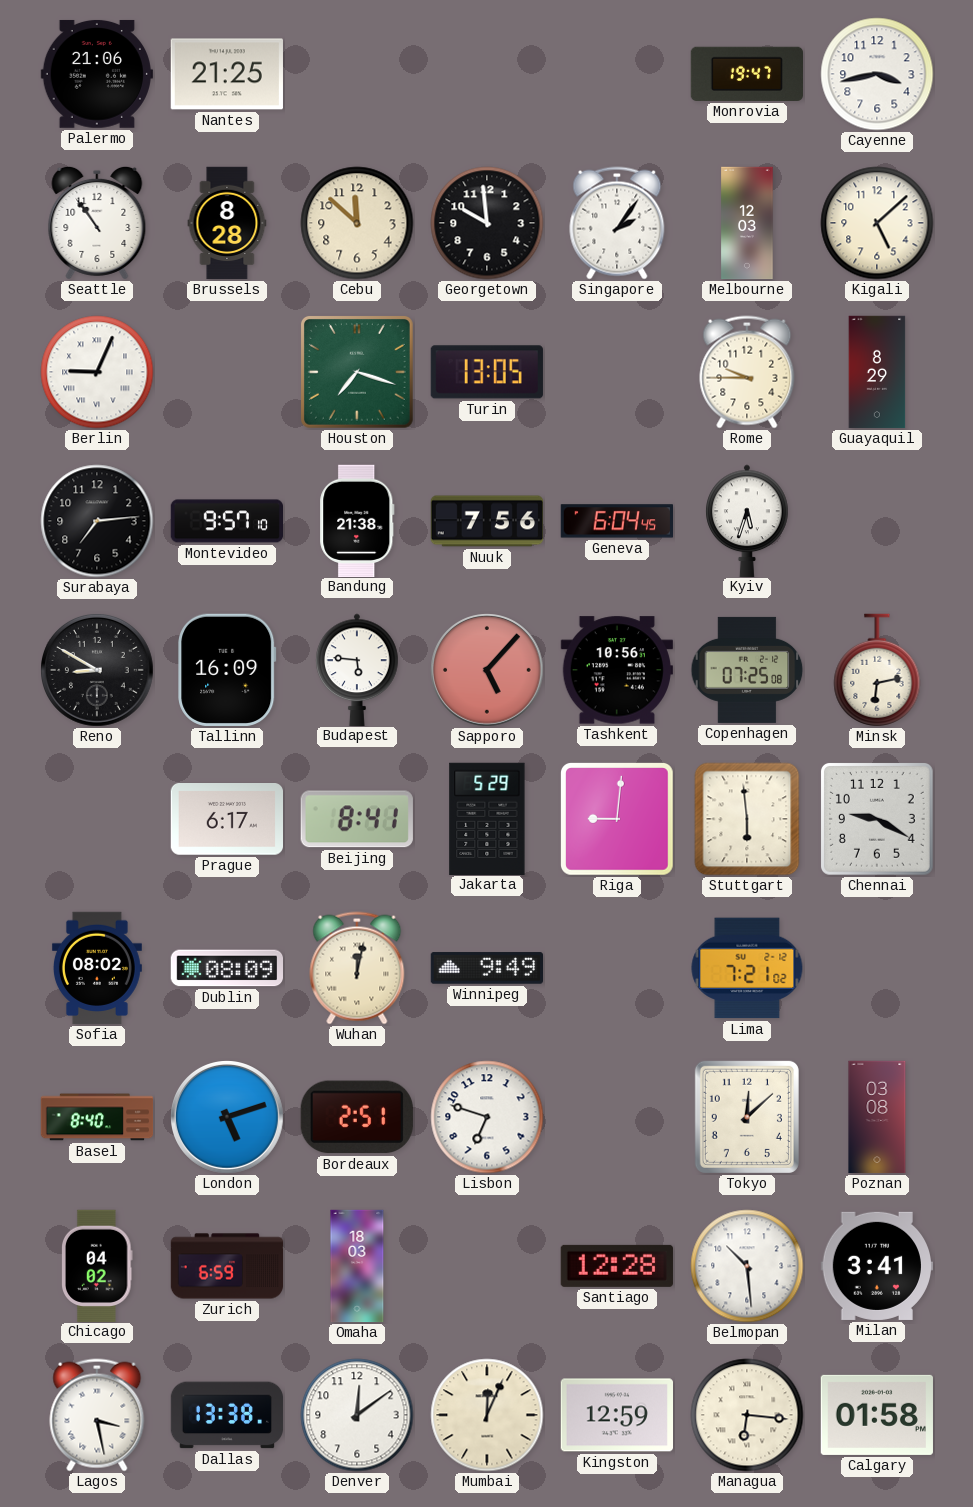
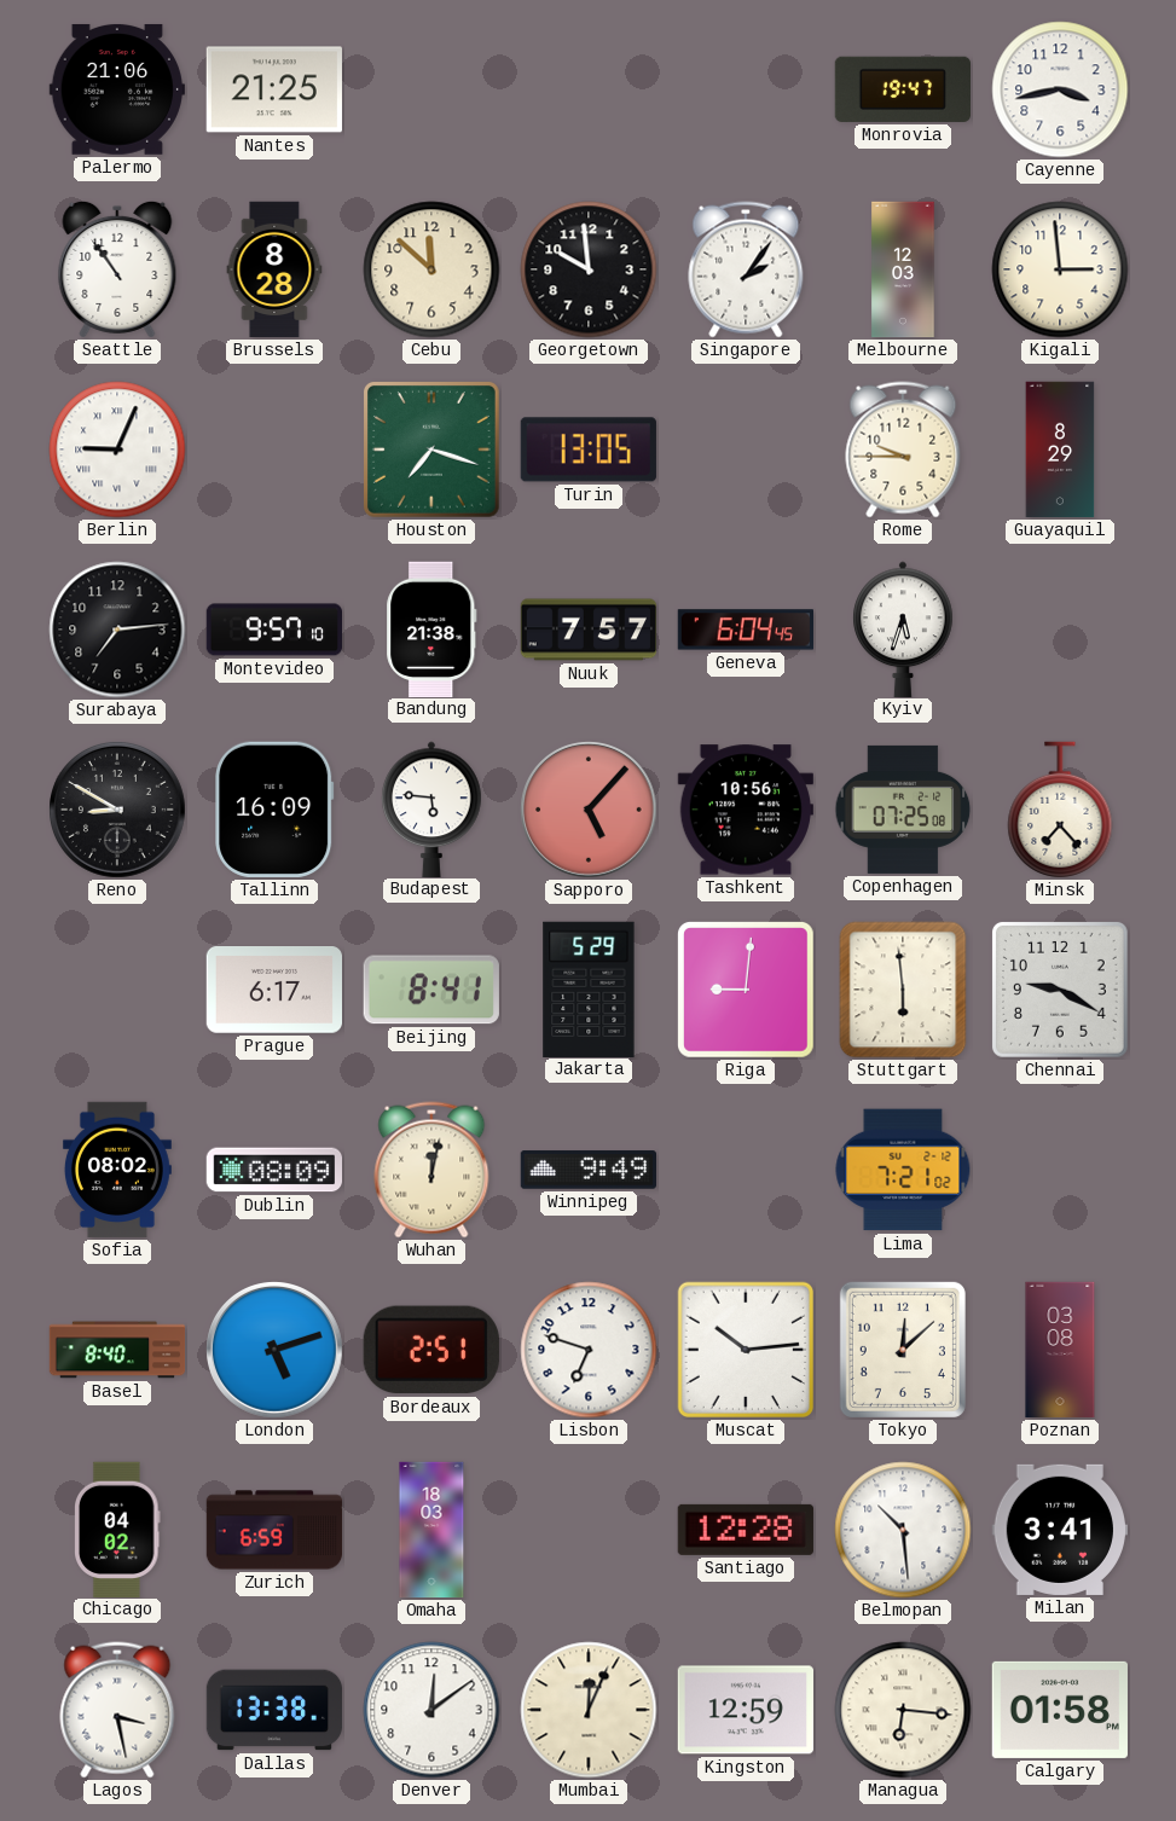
Kigali: 5:08 -> 2:59 (1060, 269)
Nuuk: 7:56 -> 7:57 (589, 630)
Minsk: 6:13 -> 7:23 (1060, 810)
Muscat: none -> 10:14 (746, 1350)
